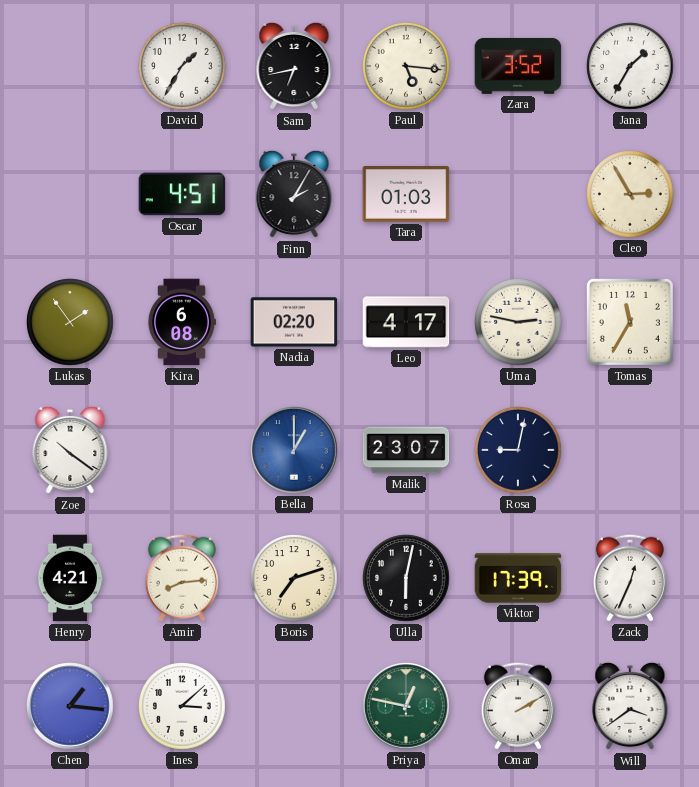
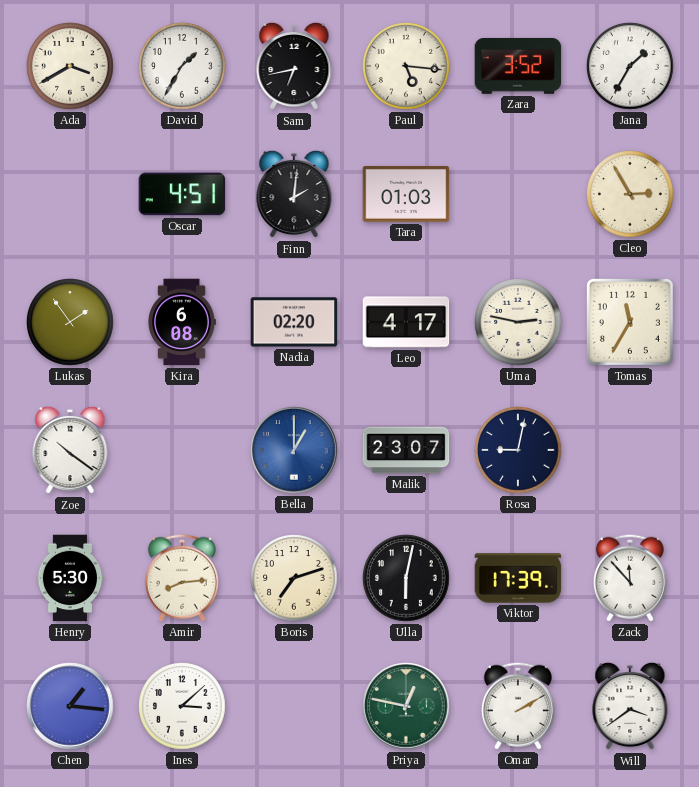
Ada: none -> 3:40 (70, 66)
Finn: 2:05 -> 2:01 (294, 194)
Henry: 4:21 -> 5:30 (70, 578)
Zack: 12:34 -> 11:53 (630, 578)
